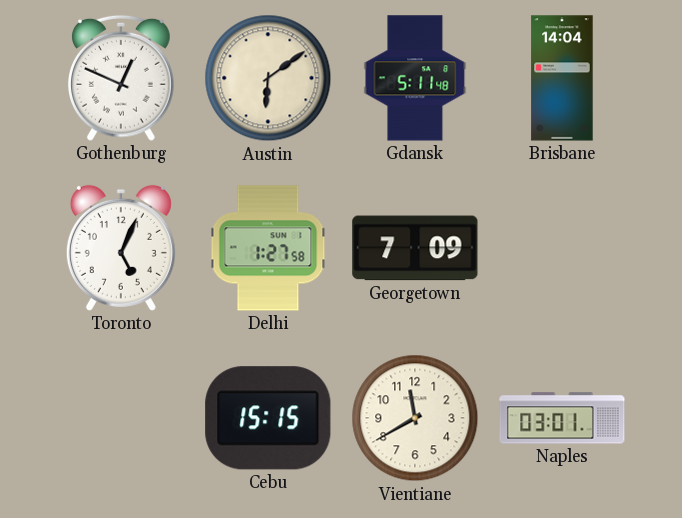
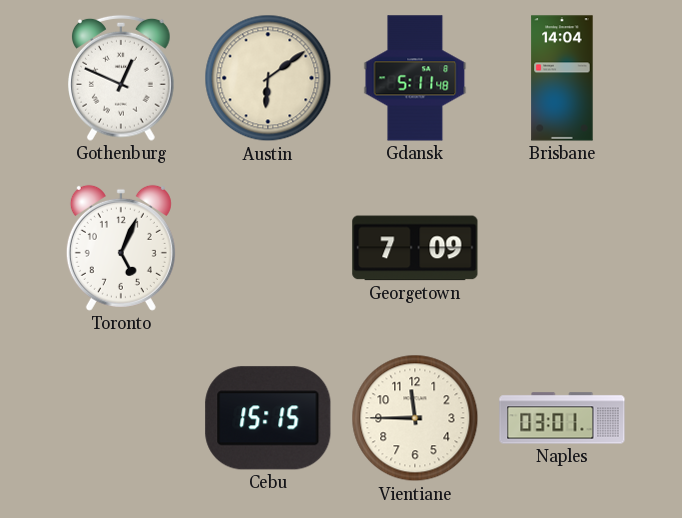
Delhi: 1:27 -> none (268, 248)
Vientiane: 11:40 -> 11:45 (415, 418)
